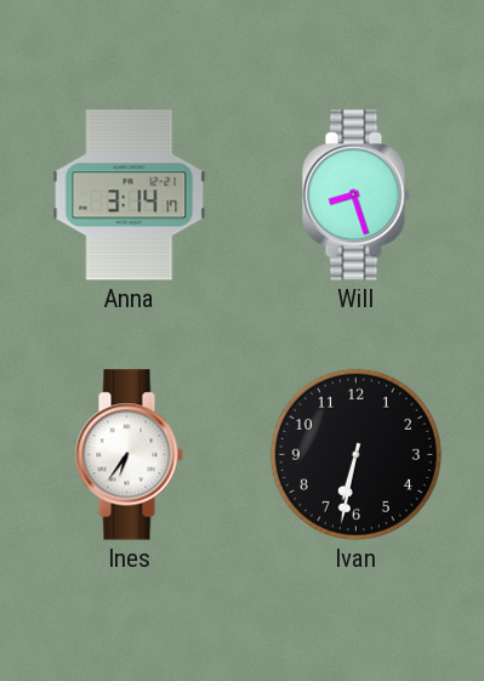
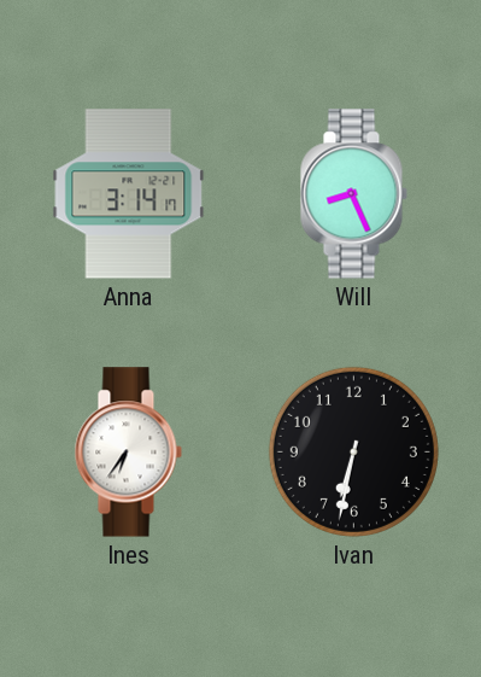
Will: 8:27 -> 8:26 (353, 194)
